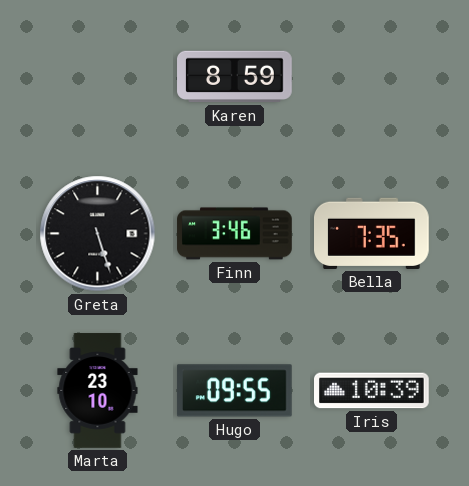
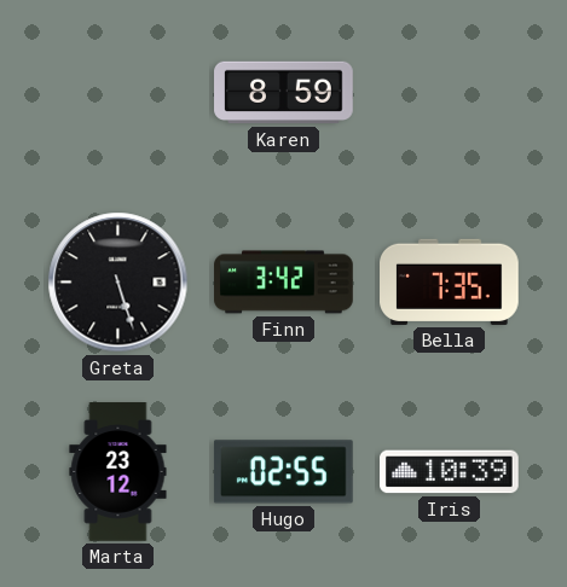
Finn: 3:46 -> 3:42 (284, 283)
Marta: 23:10 -> 23:12 (118, 472)
Hugo: 09:55 -> 02:55 (284, 472)
